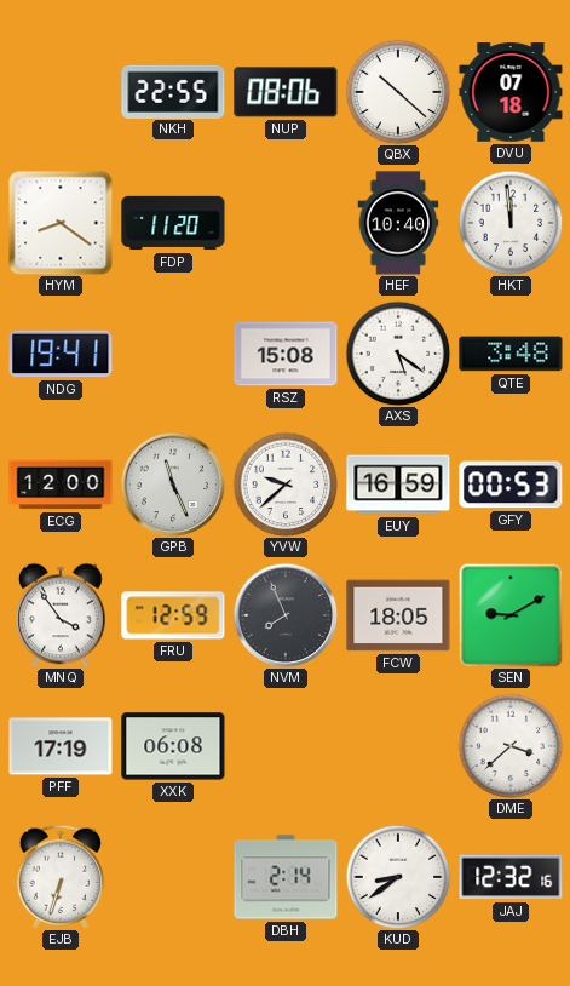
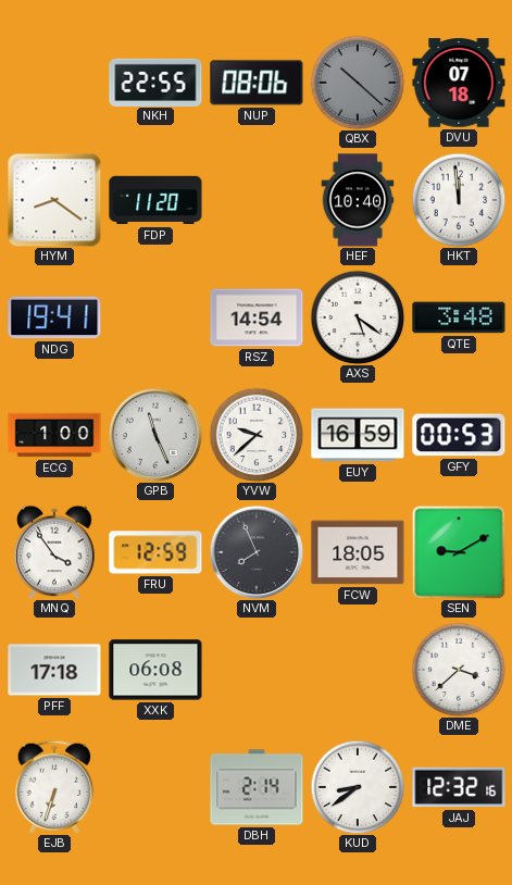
QBX dial: white -> grey (358, 83)
RSZ: 15:08 -> 14:54 (257, 317)
ECG: 12:00 -> 1:00 (54, 435)
PFF: 17:19 -> 17:18 (54, 670)
